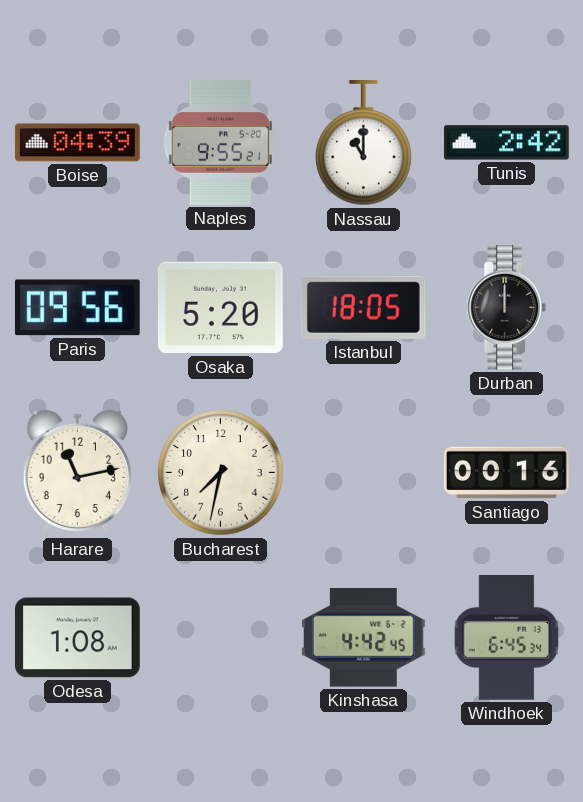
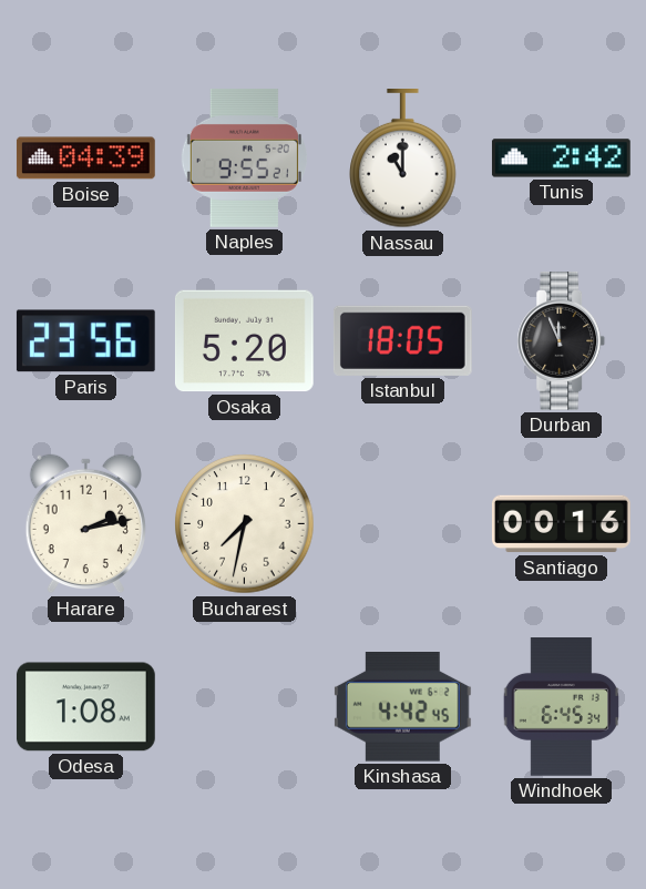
Paris: 09:56 -> 23:56 (85, 341)
Durban: 12:00 -> 11:56 (562, 341)
Harare: 11:13 -> 2:13 (85, 524)
